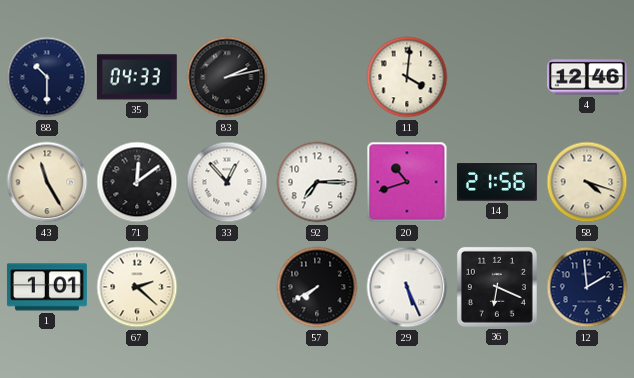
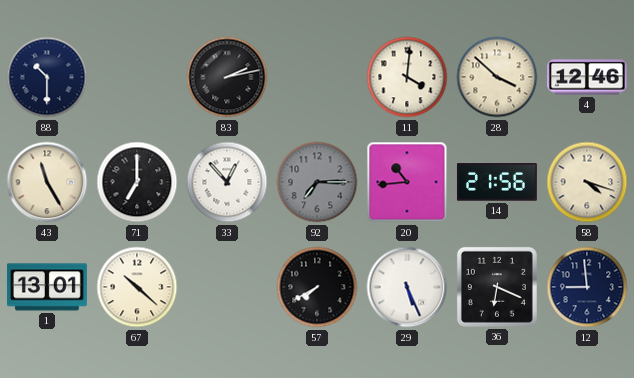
35: 04:33 -> none (137, 77)
28: none -> 3:52 (497, 77)
71: 12:09 -> 7:00 (137, 182)
92 dial: white -> grey (317, 182)
20: 10:42 -> 10:44 (407, 182)
1: 1:01 -> 13:01 (47, 287)
67: 2:22 -> 10:22 (137, 287)
12: 1:59 -> 8:59 (587, 287)
